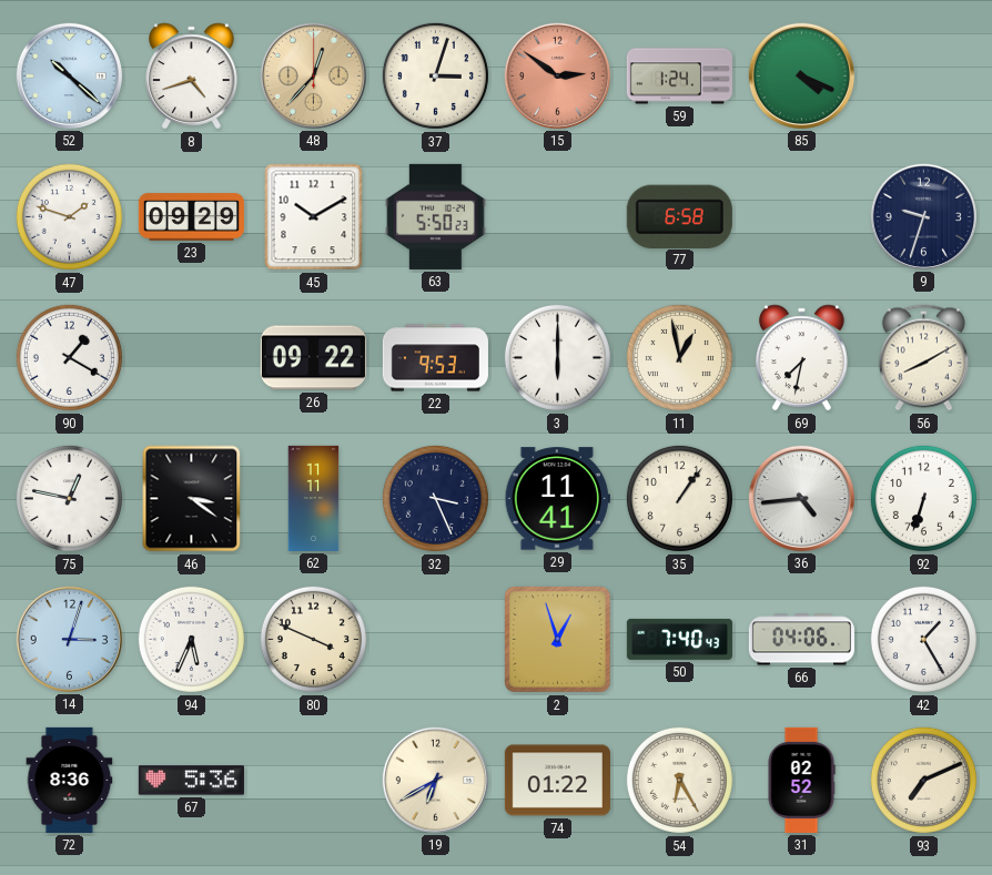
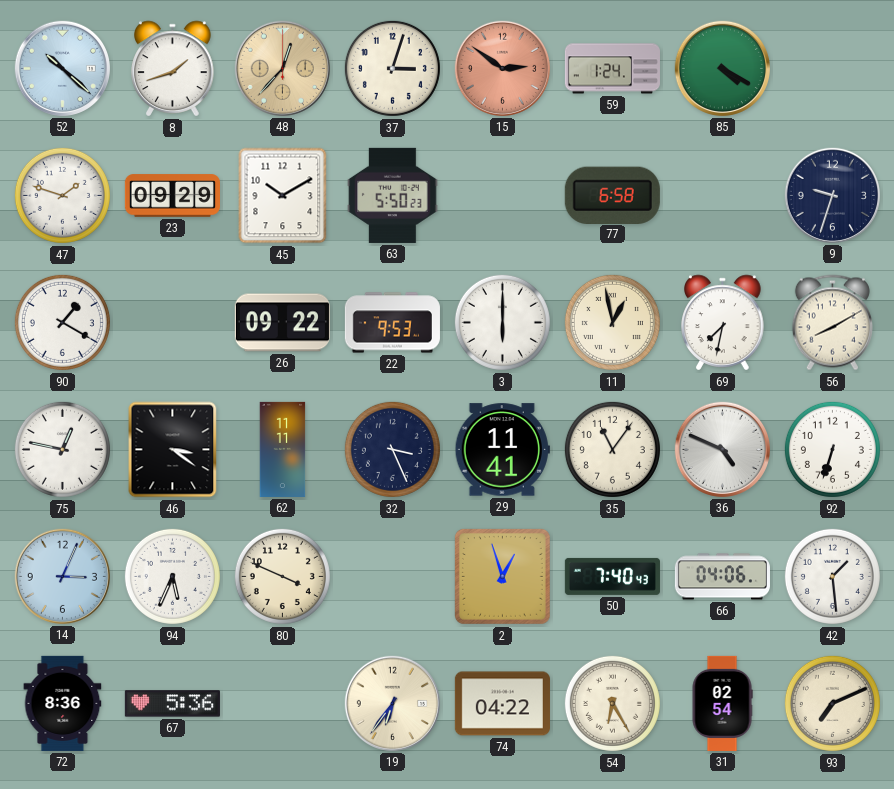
8: 4:42 -> 1:42 (173, 69)
85: 4:19 -> 4:20 (722, 68)
35: 1:06 -> 11:06 (612, 449)
36: 4:44 -> 4:49 (722, 449)
14: 3:03 -> 3:04 (62, 576)
42: 1:25 -> 1:29 (832, 576)
19: 6:40 -> 6:36 (392, 703)
74: 01:22 -> 04:22 (502, 704)
31: 02:52 -> 02:54 (722, 703)
